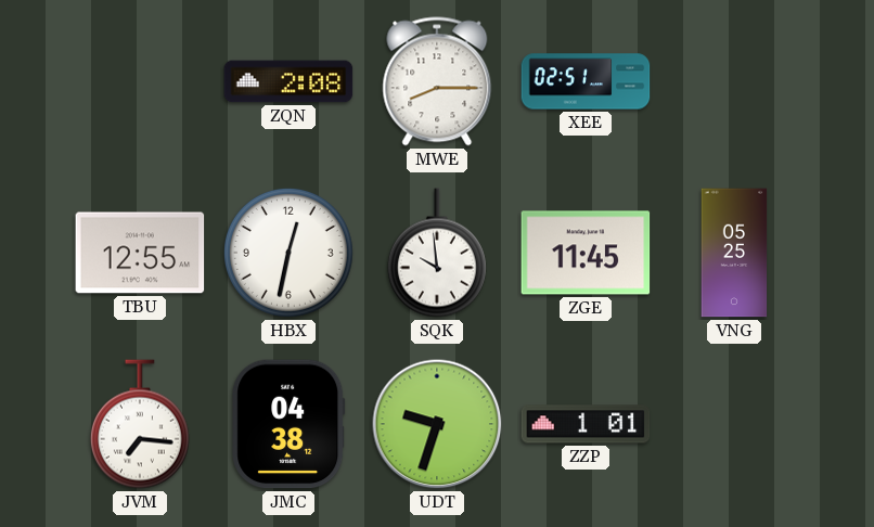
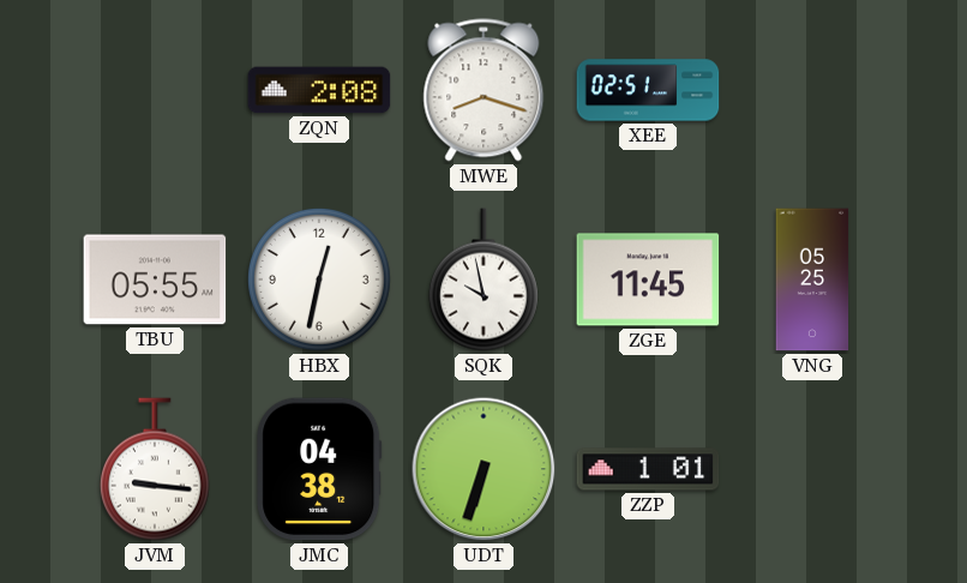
MWE: 8:15 -> 8:18 (483, 90)
TBU: 12:55 -> 05:55 (155, 280)
SQK: 9:59 -> 9:58 (483, 280)
JVM: 7:16 -> 9:16 (155, 469)
UDT: 9:33 -> 6:33 (483, 469)
